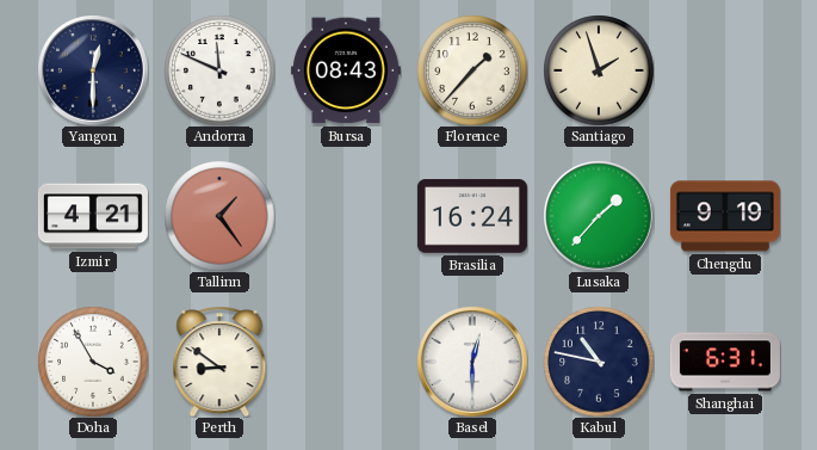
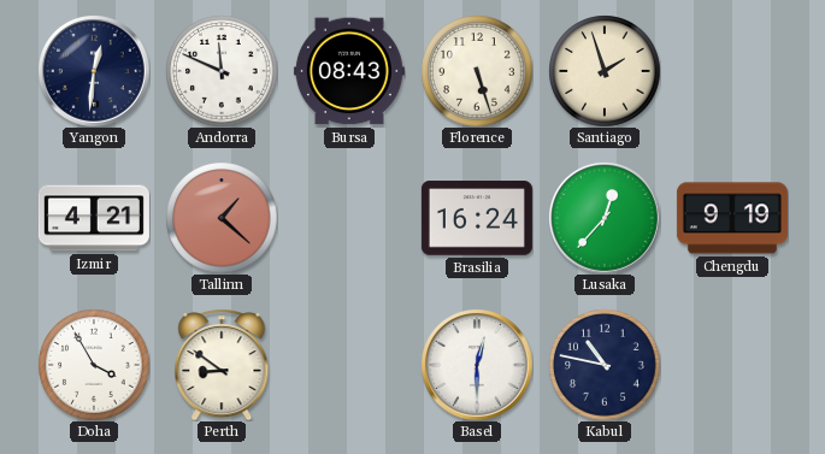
Yangon: 12:30 -> 12:31 (94, 71)
Florence: 1:37 -> 5:27 (477, 71)
Tallinn: 1:24 -> 1:22 (222, 218)
Lusaka: 1:37 -> 12:37 (605, 218)
Shanghai: 6:31 -> none (725, 362)
